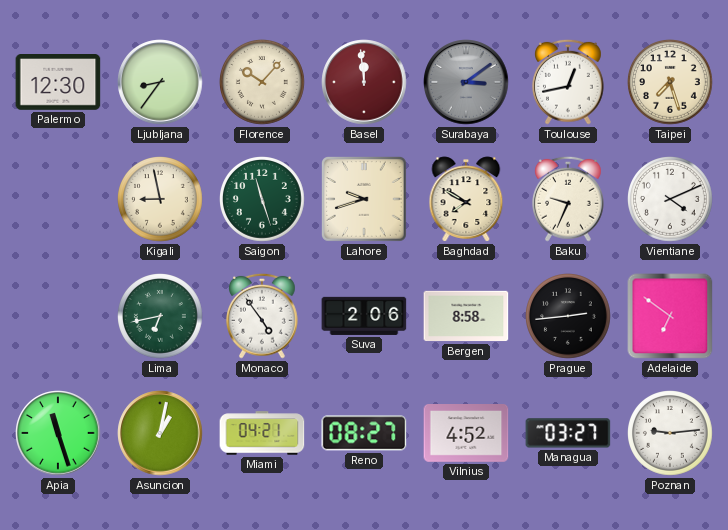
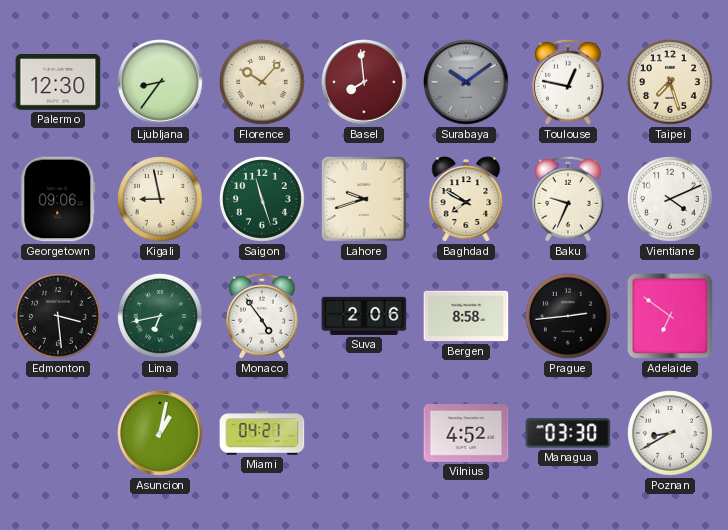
Basel: 11:59 -> 7:59 (364, 82)
Surabaya: 3:09 -> 10:09 (466, 82)
Toulouse: 12:43 -> 12:47 (569, 82)
Georgetown: none -> 09:06 (58, 199)
Edmonton: none -> 3:29 (59, 317)
Apia: 11:27 -> none (58, 433)
Reno: 08:27 -> none (364, 433)
Managua: 03:27 -> 03:30 (568, 433)
Poznan: 9:14 -> 8:40 (671, 434)
